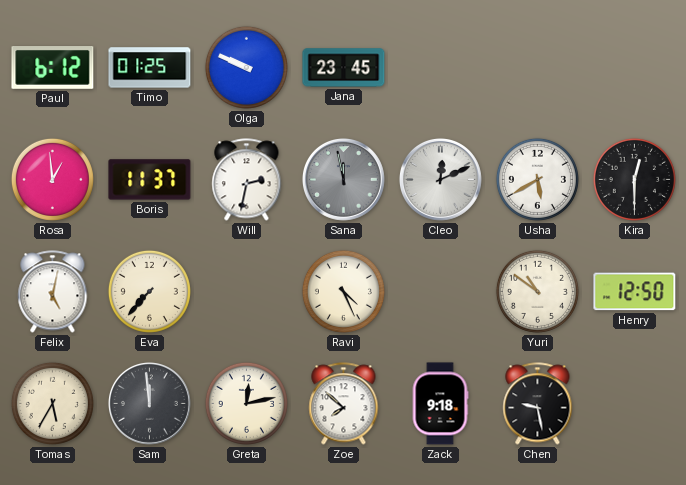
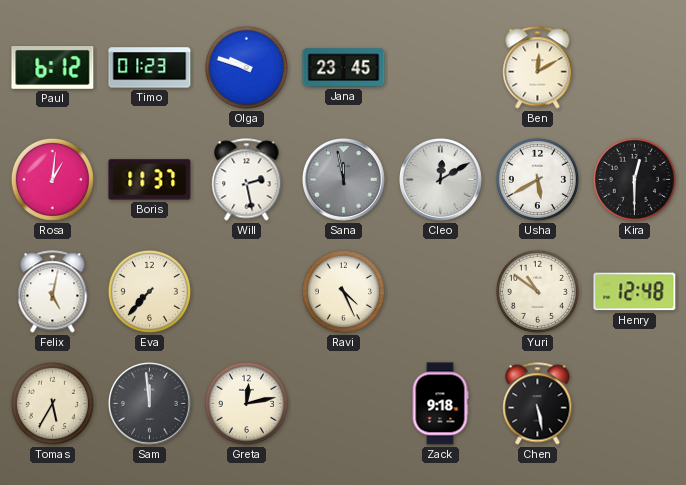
Timo: 01:25 -> 01:23 (150, 68)
Olga: 9:49 -> 9:48 (246, 67)
Ben: none -> 12:10 (538, 68)
Rosa: 12:59 -> 1:01 (52, 179)
Will: 2:32 -> 2:28 (247, 180)
Cleo: 12:11 -> 12:10 (440, 179)
Henry: 12:50 -> 12:48 (635, 292)
Zoe: 7:52 -> none (344, 404)
Chen: 9:28 -> 5:28 (538, 404)
